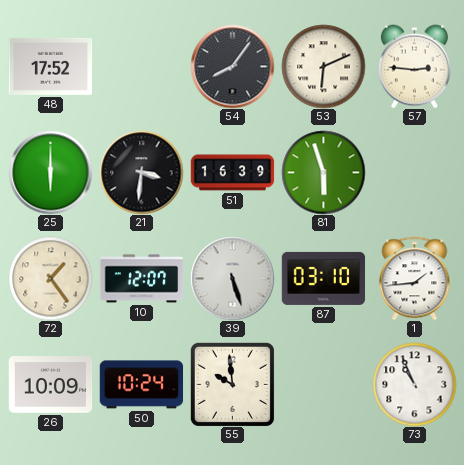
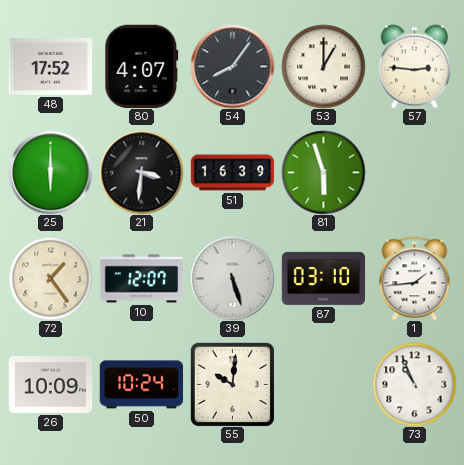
80: none -> 4:07 (142, 66)
53: 6:11 -> 1:00 (323, 66)
55: 9:59 -> 10:01 (232, 384)
